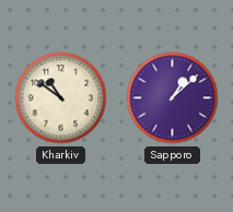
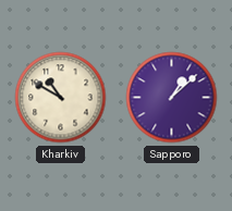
Kharkiv: 10:51 -> 10:50 (61, 98)
